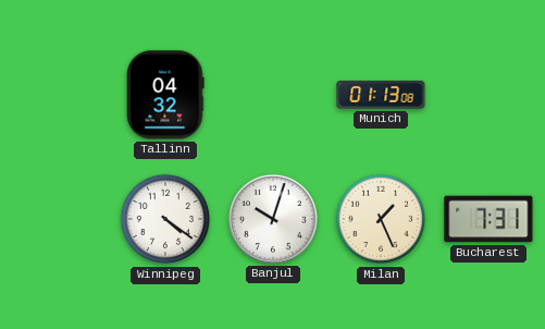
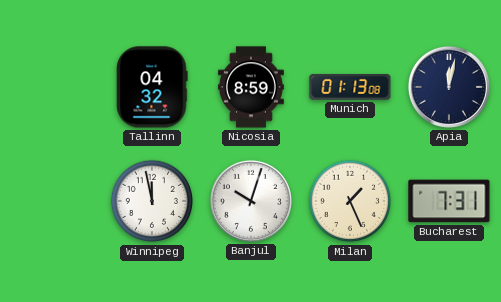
Nicosia: none -> 8:59 (251, 87)
Apia: none -> 12:02 (449, 87)
Winnipeg: 4:21 -> 11:58 (152, 201)
